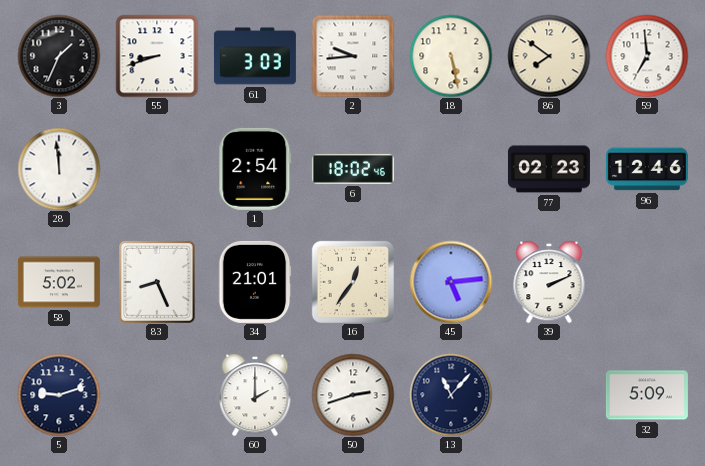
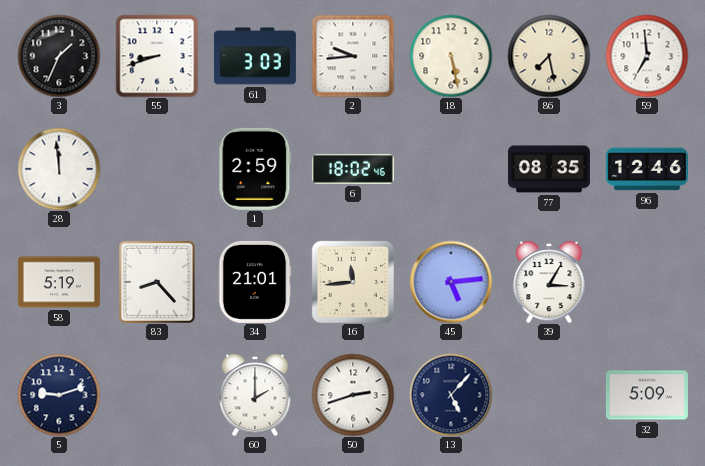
86: 7:51 -> 7:28 (549, 56)
1: 2:54 -> 2:59 (255, 169)
77: 02:23 -> 08:35 (549, 169)
58: 5:02 -> 5:19 (59, 282)
83: 8:26 -> 8:23 (157, 282)
16: 12:36 -> 11:44 (353, 282)
39: 2:11 -> 3:05 (549, 282)
13: 11:07 -> 5:07 (451, 395)
